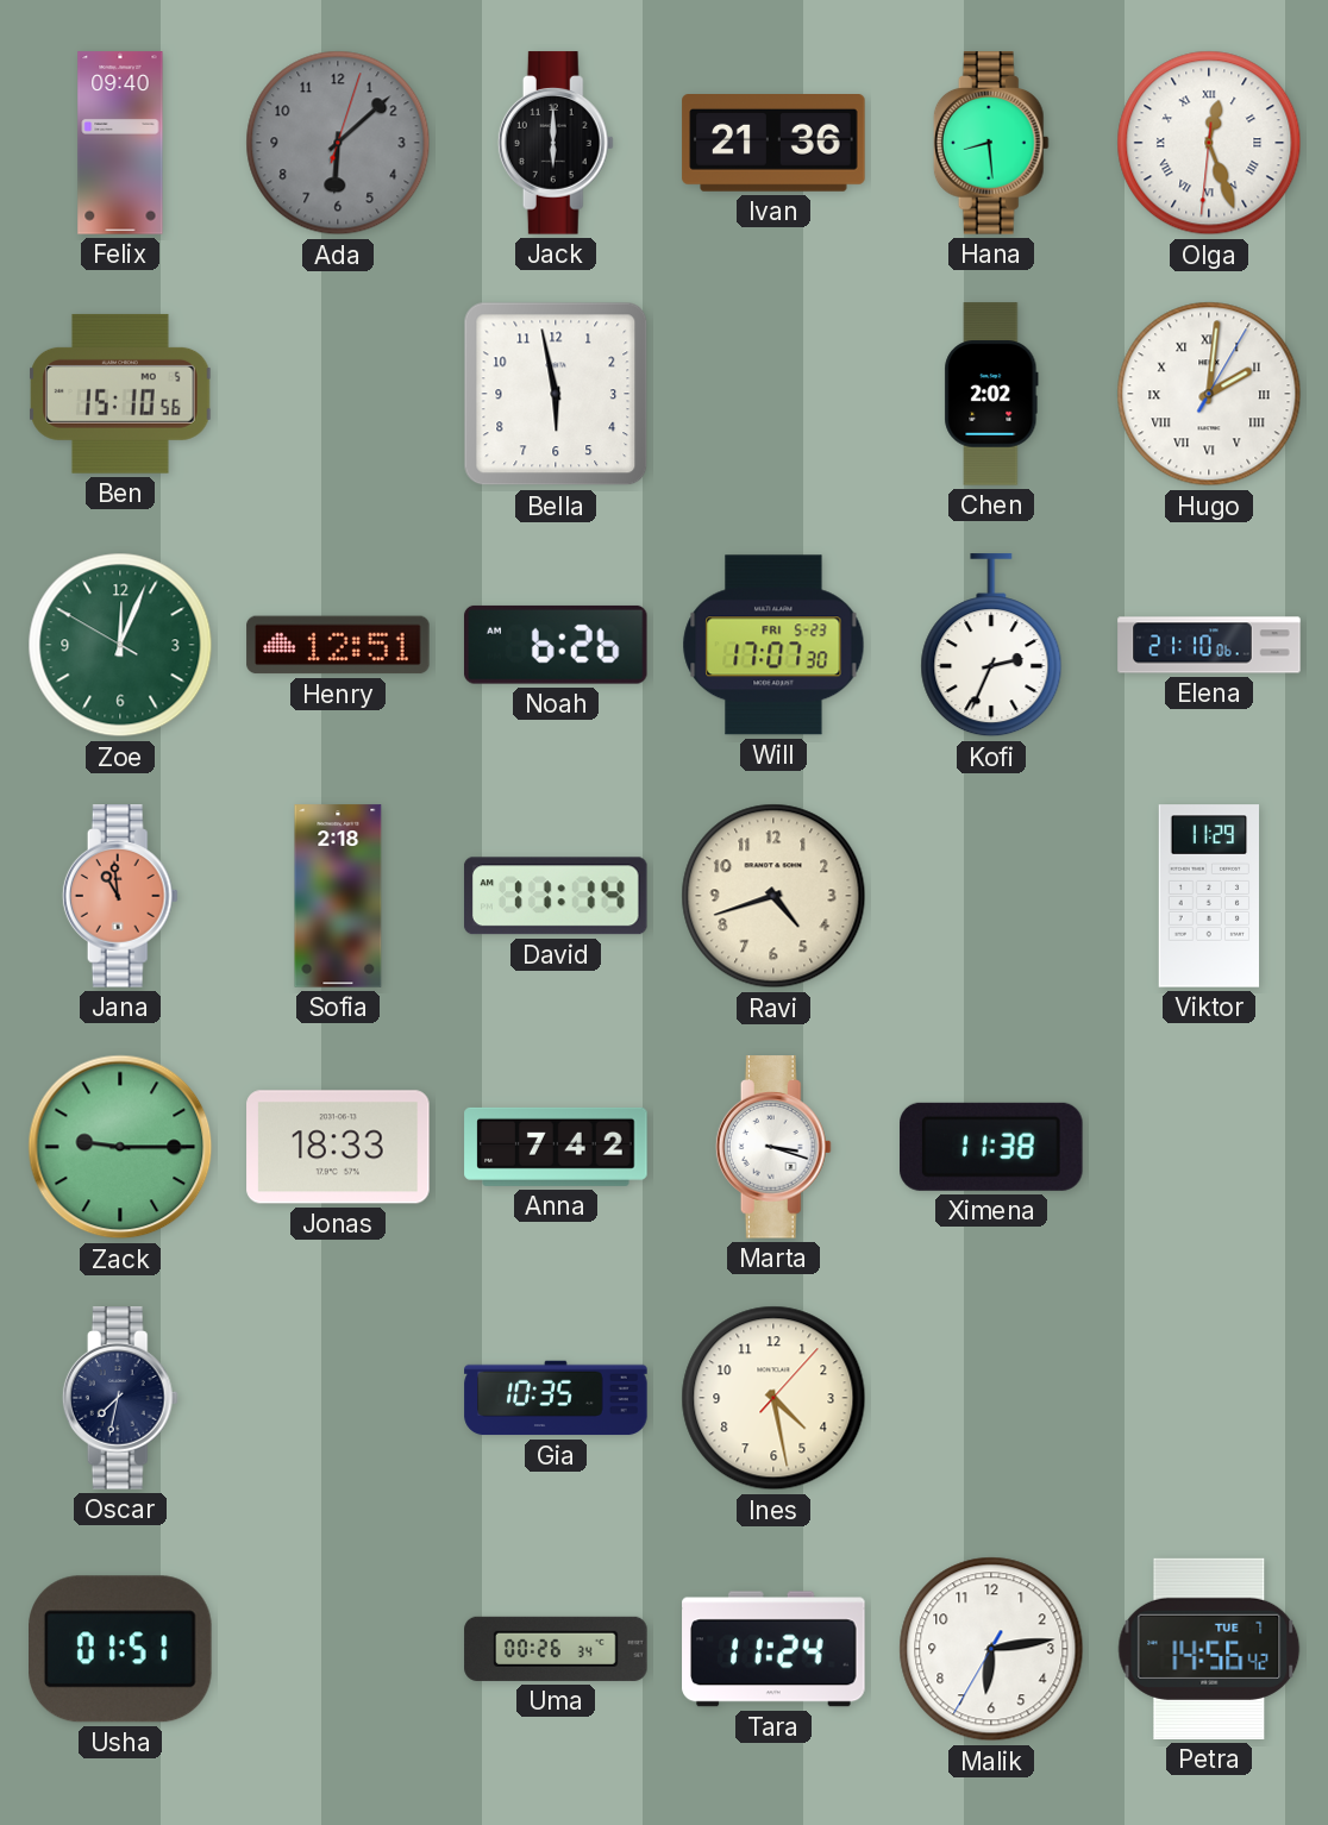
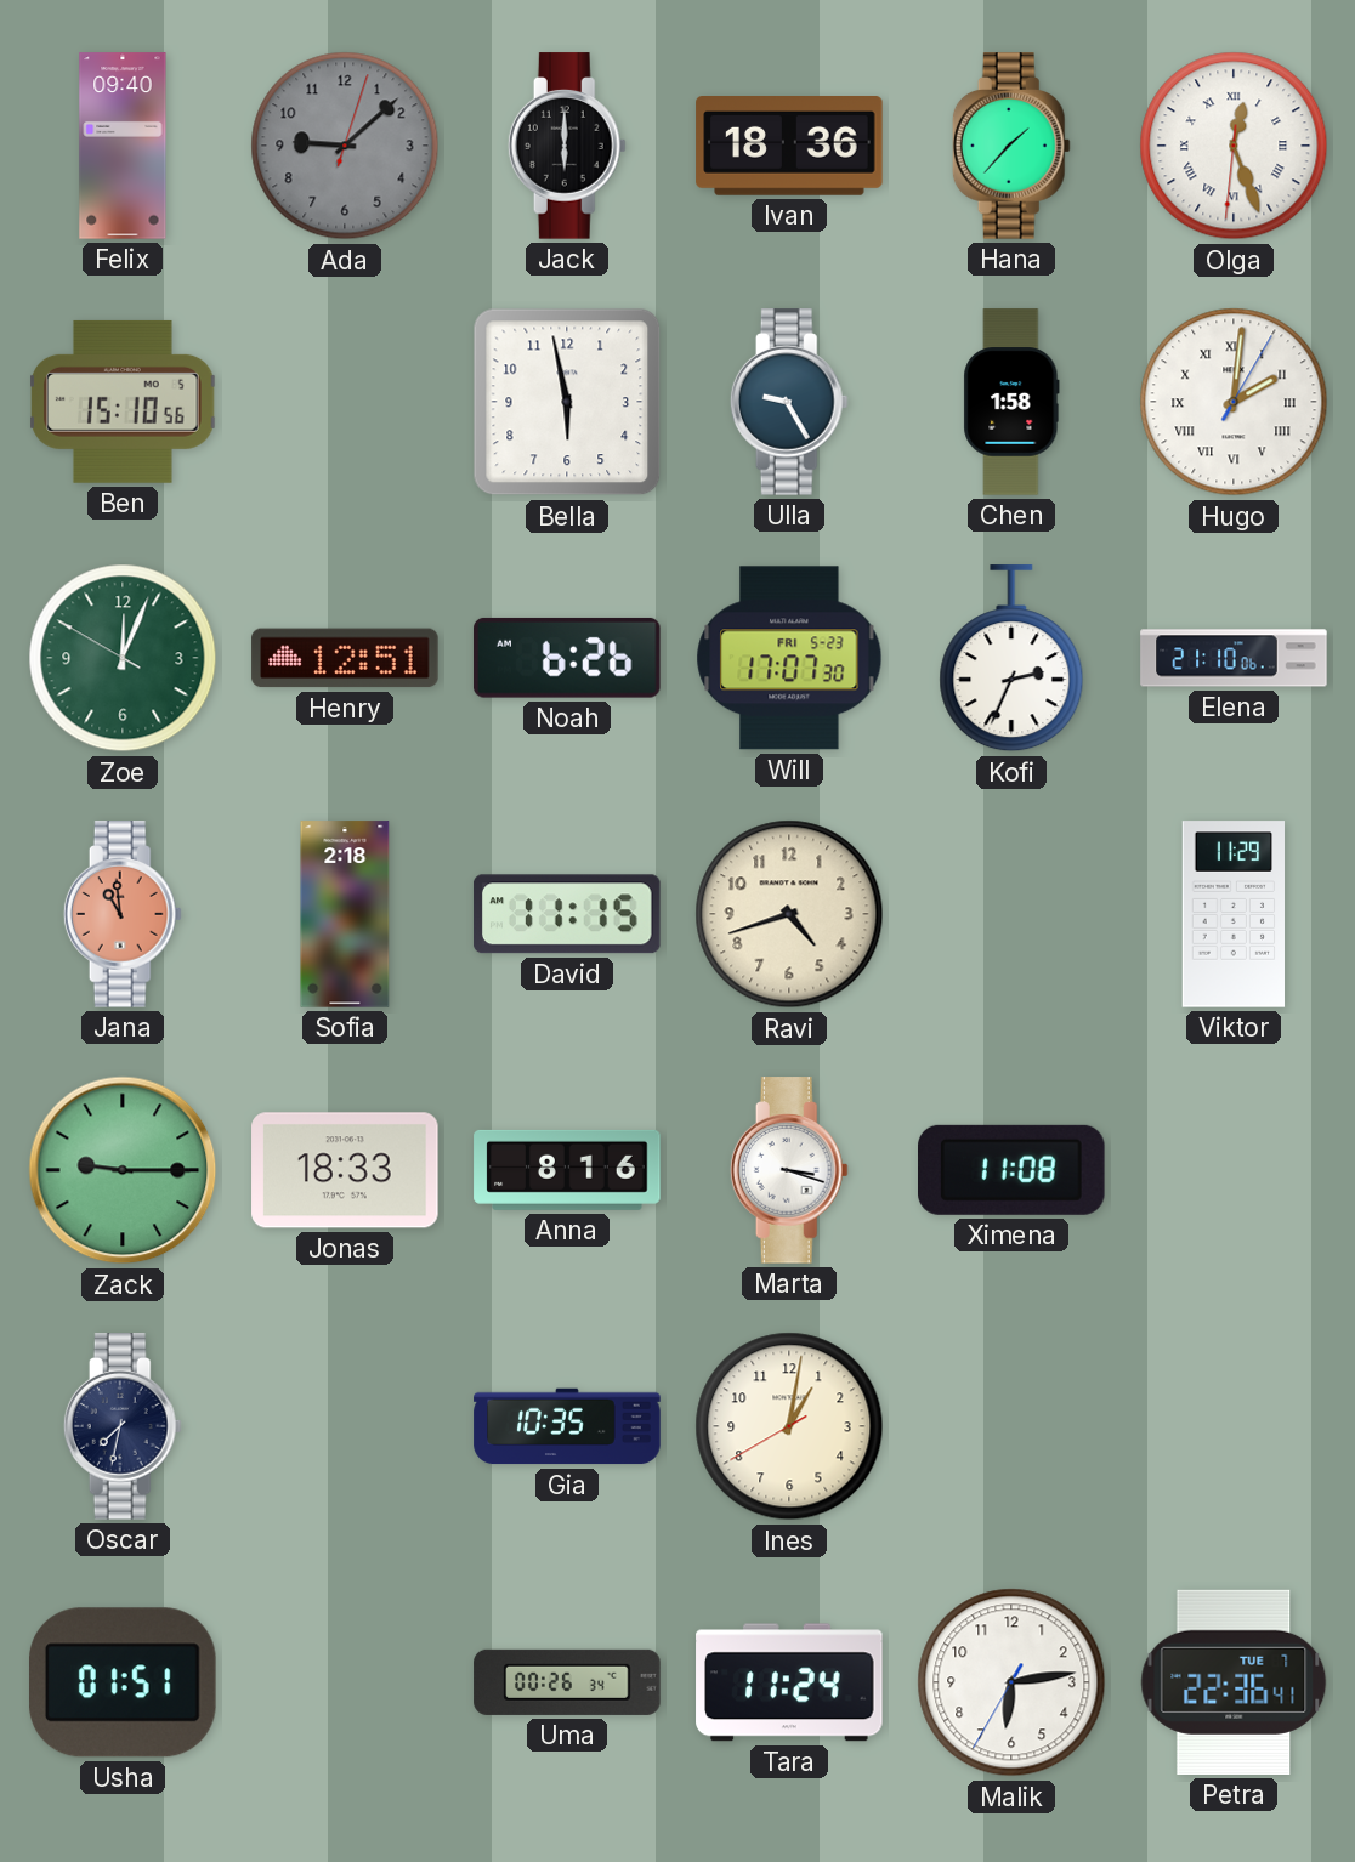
Ada: 6:08 -> 9:08 (345, 146)
Ivan: 21:36 -> 18:36 (789, 147)
Hana: 8:29 -> 1:37 (1011, 146)
Ulla: none -> 9:25 (789, 402)
Chen: 2:02 -> 1:58 (1011, 402)
David: 11:14 -> 11:15 (567, 914)
Anna: 7:42 -> 8:16 (567, 1170)
Ximena: 11:38 -> 11:08 (1013, 1170)
Ines: 4:28 -> 1:01 (789, 1426)
Petra: 14:56 -> 22:36 (1234, 1682)
